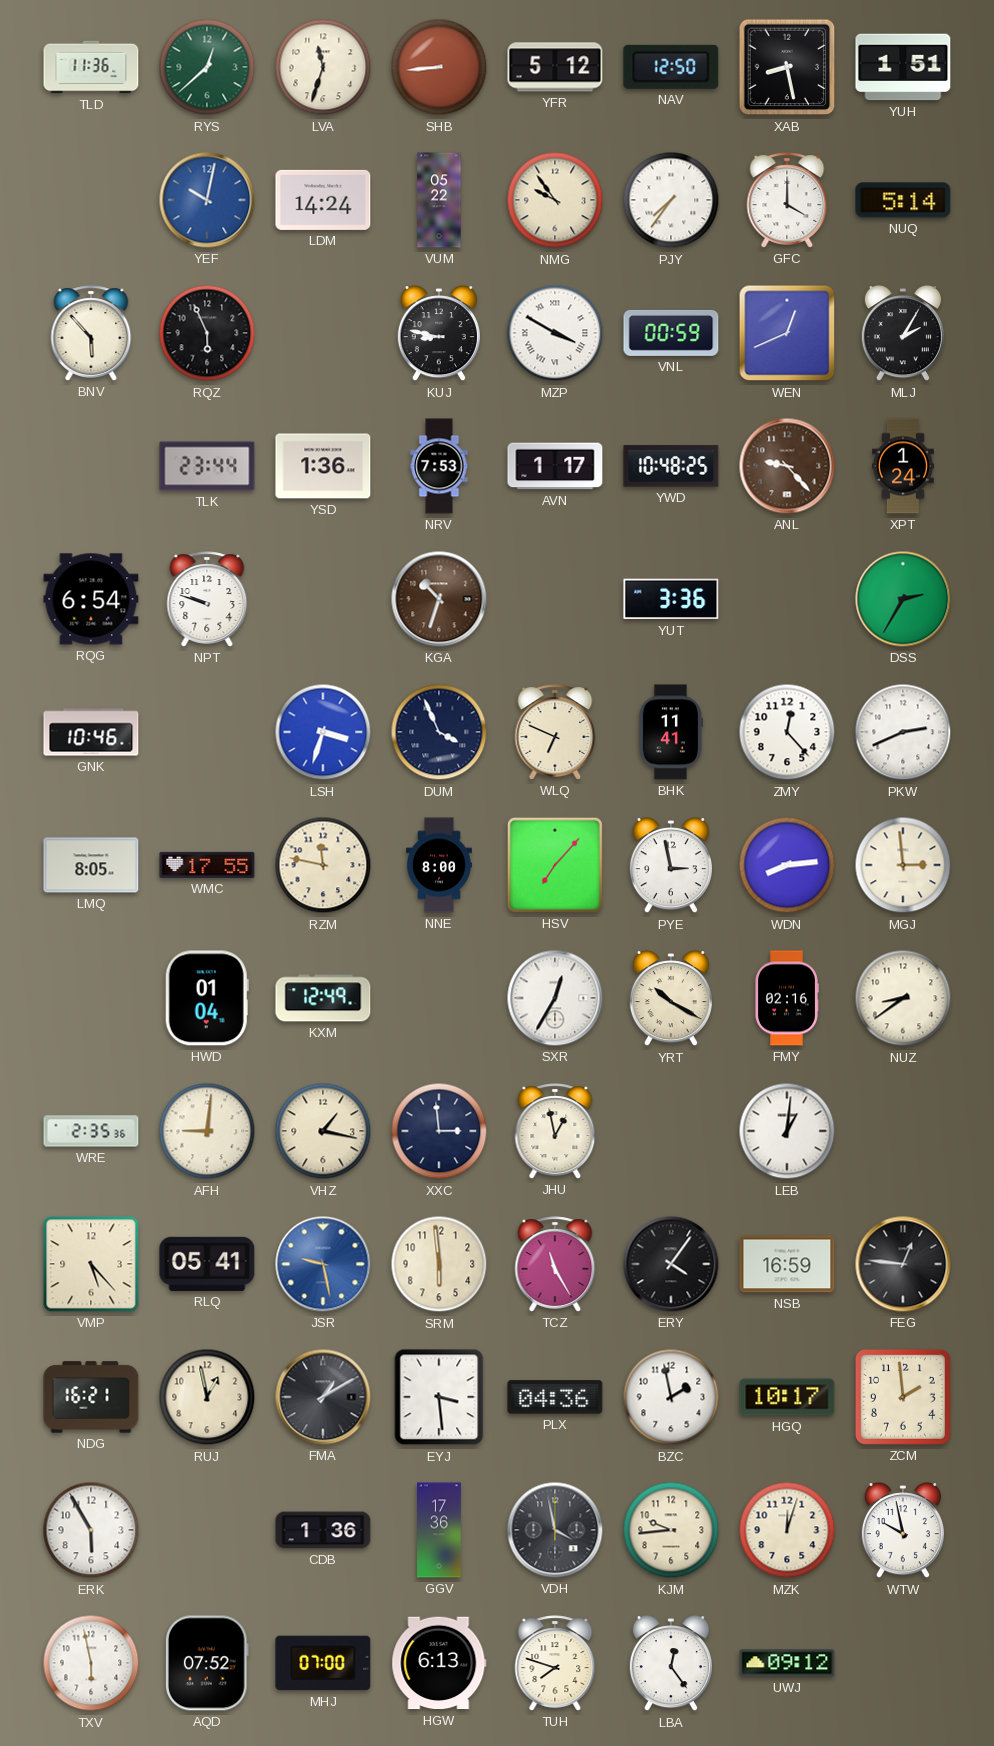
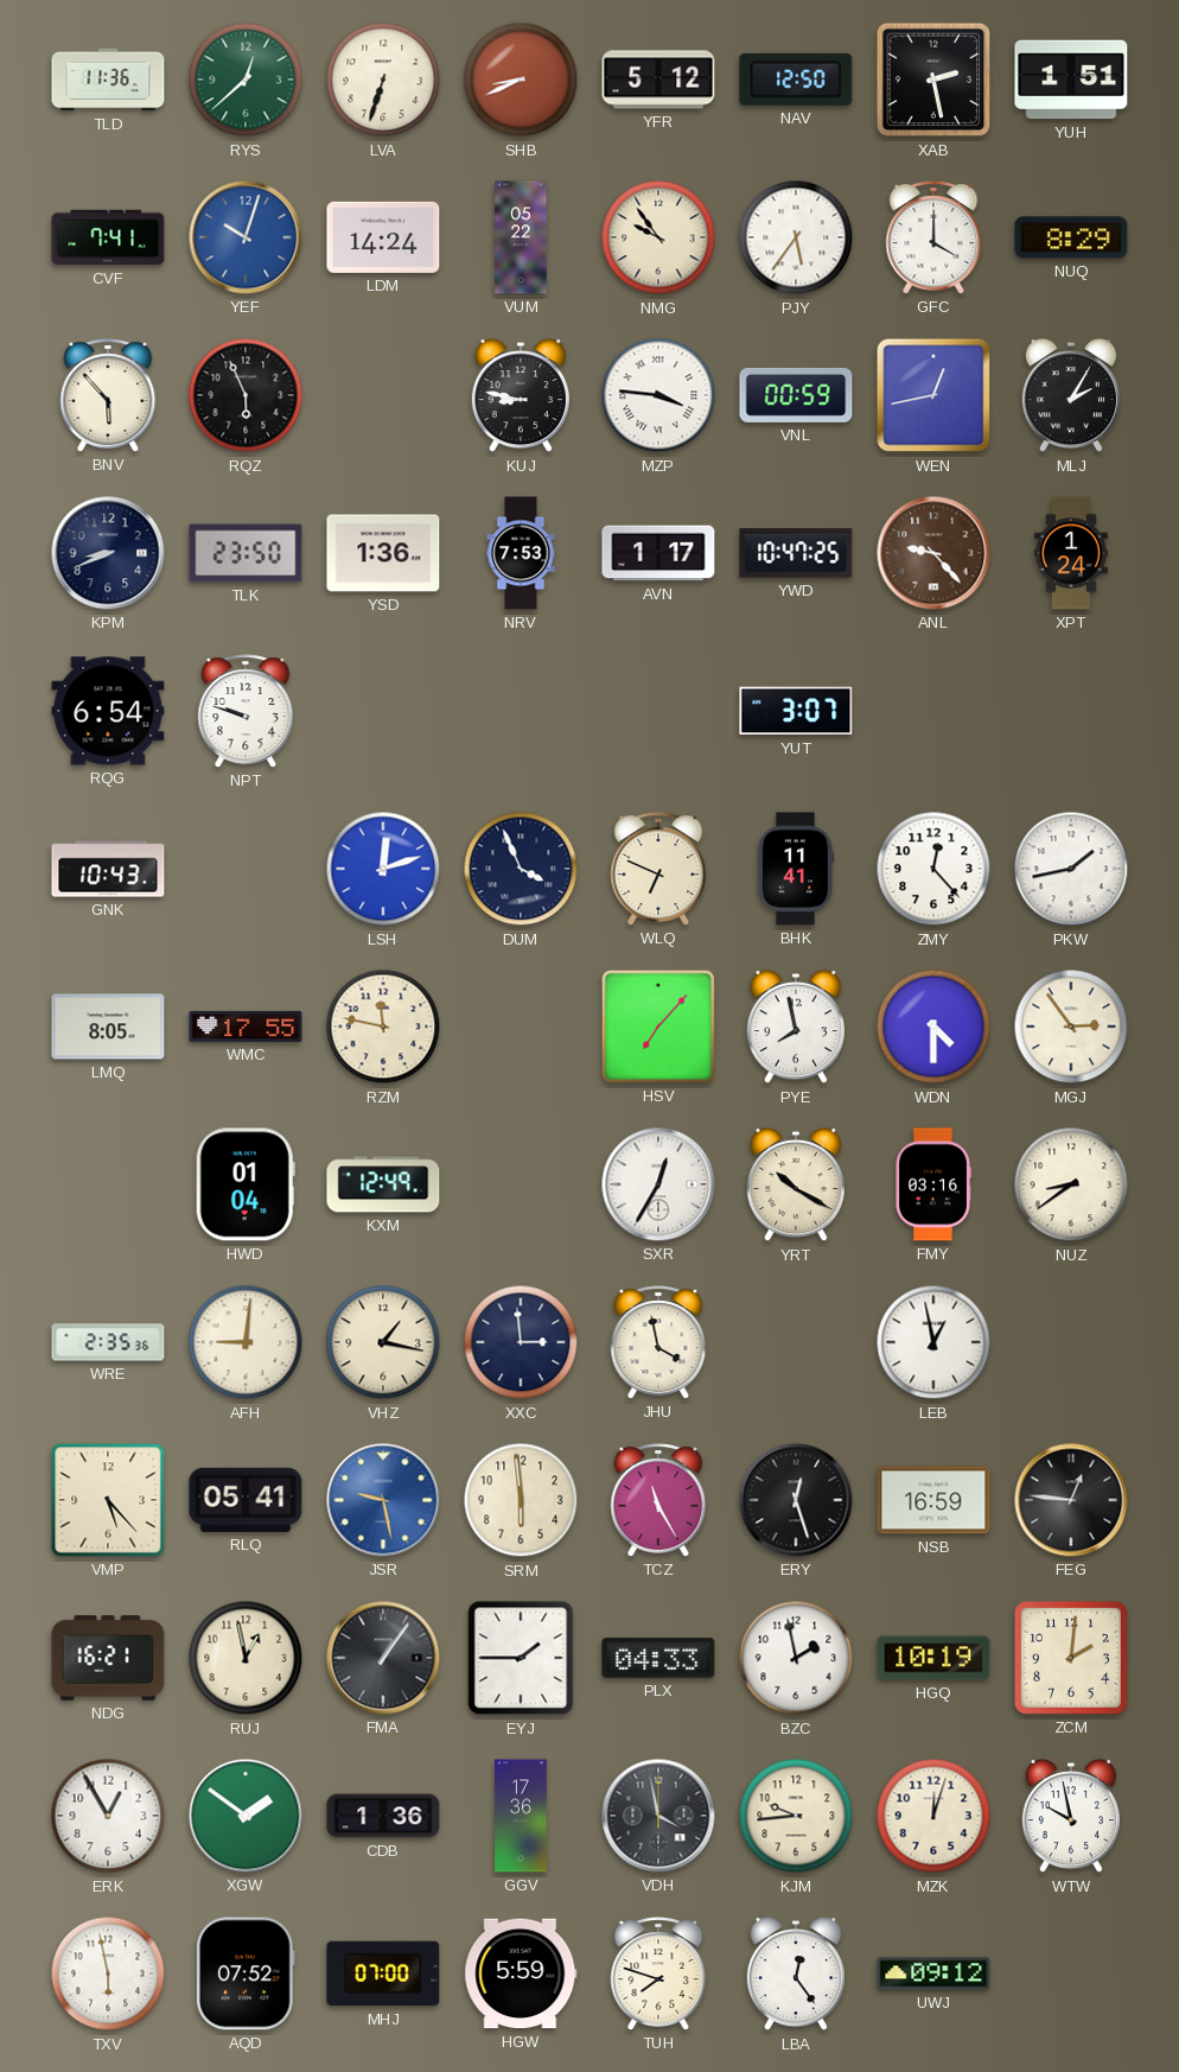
LVA: 11:33 -> 6:33 (383, 80)
SHB: 8:44 -> 8:41 (521, 80)
XAB: 8:28 -> 2:28 (933, 80)
CVF: none -> 7:41 (108, 237)
YEF: 10:02 -> 10:03 (246, 237)
PJY: 7:36 -> 5:36 (796, 237)
NUQ: 5:14 -> 8:29 (1071, 237)
MZP: 3:50 -> 3:46 (658, 395)
WEN: 12:41 -> 12:43 (933, 395)
KPM: none -> 8:41 (108, 553)
TLK: 23:44 -> 23:50 (246, 553)
YWD: 10:48 -> 10:47 (796, 553)
KGA: 10:33 -> none (439, 599)
YUT: 3:36 -> 3:07 (796, 711)
DSS: 2:35 -> none (903, 599)
GNK: 10:46 -> 10:43 (108, 869)
LSH: 3:33 -> 12:12 (383, 869)
PKW: 2:41 -> 1:43 (1071, 869)
NNE: 8:00 -> none (439, 865)
PYE: 2:58 -> 7:58 (796, 1028)
WDN: 8:14 -> 4:30 (933, 1027)
MGJ: 2:59 -> 2:54 (1071, 1027)
FMY: 02:16 -> 03:16 (933, 1184)
JHU: 12:58 -> 3:58 (658, 1342)
LEB: 1:01 -> 12:58 (933, 1342)
ERY: 4:06 -> 12:27 (796, 1500)
FMA: 1:10 -> 1:06 (383, 1658)
EYJ: 3:29 -> 1:45 (521, 1658)
PLX: 04:36 -> 04:33 (658, 1658)
HGQ: 10:17 -> 10:19 (933, 1658)
ZCM: 1:59 -> 2:01 (1071, 1658)
ERK: 5:55 -> 12:55 (108, 1816)
XGW: none -> 1:51 (246, 1816)
HGW: 6:13 -> 5:59 (521, 1974)
